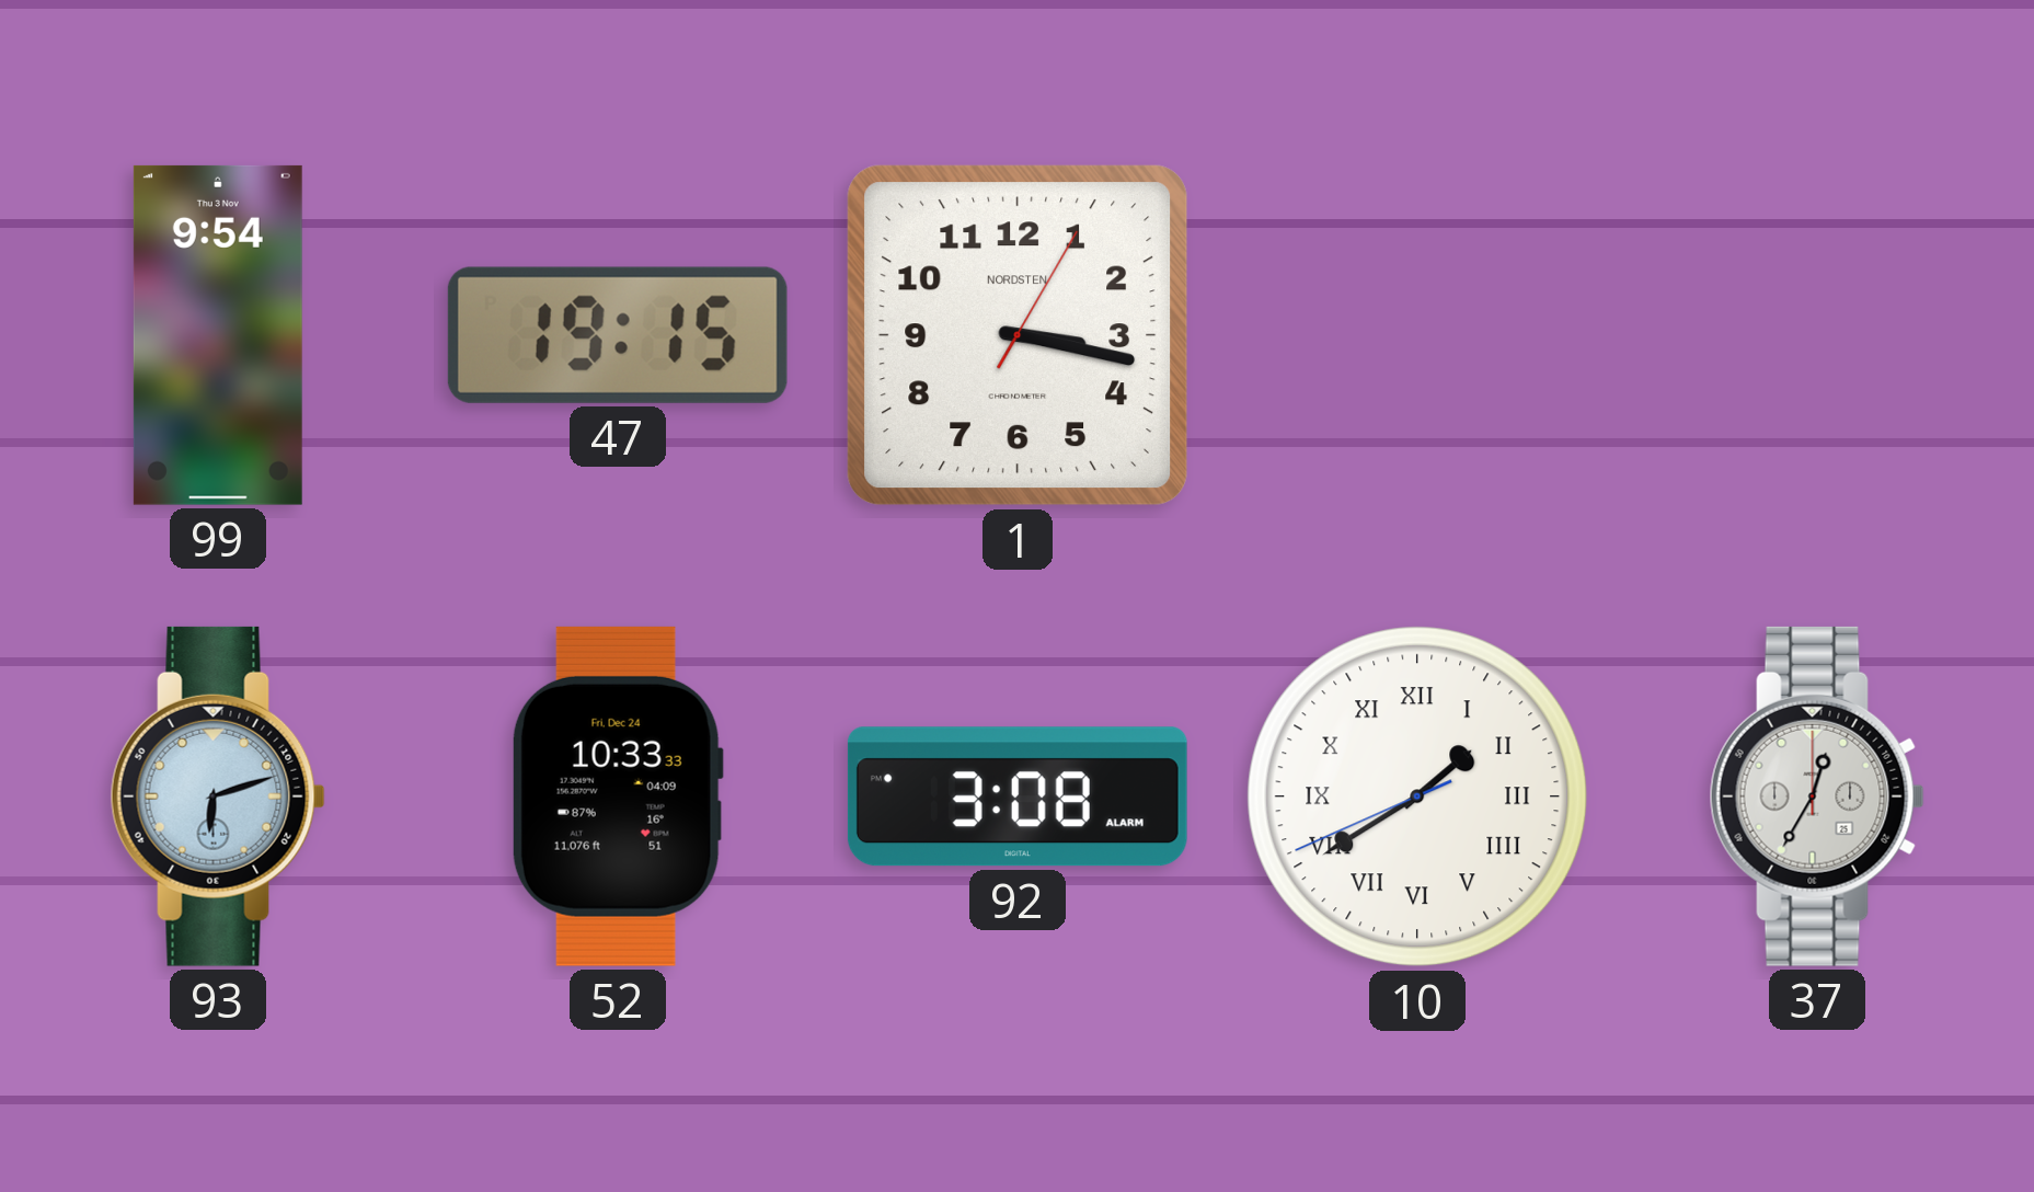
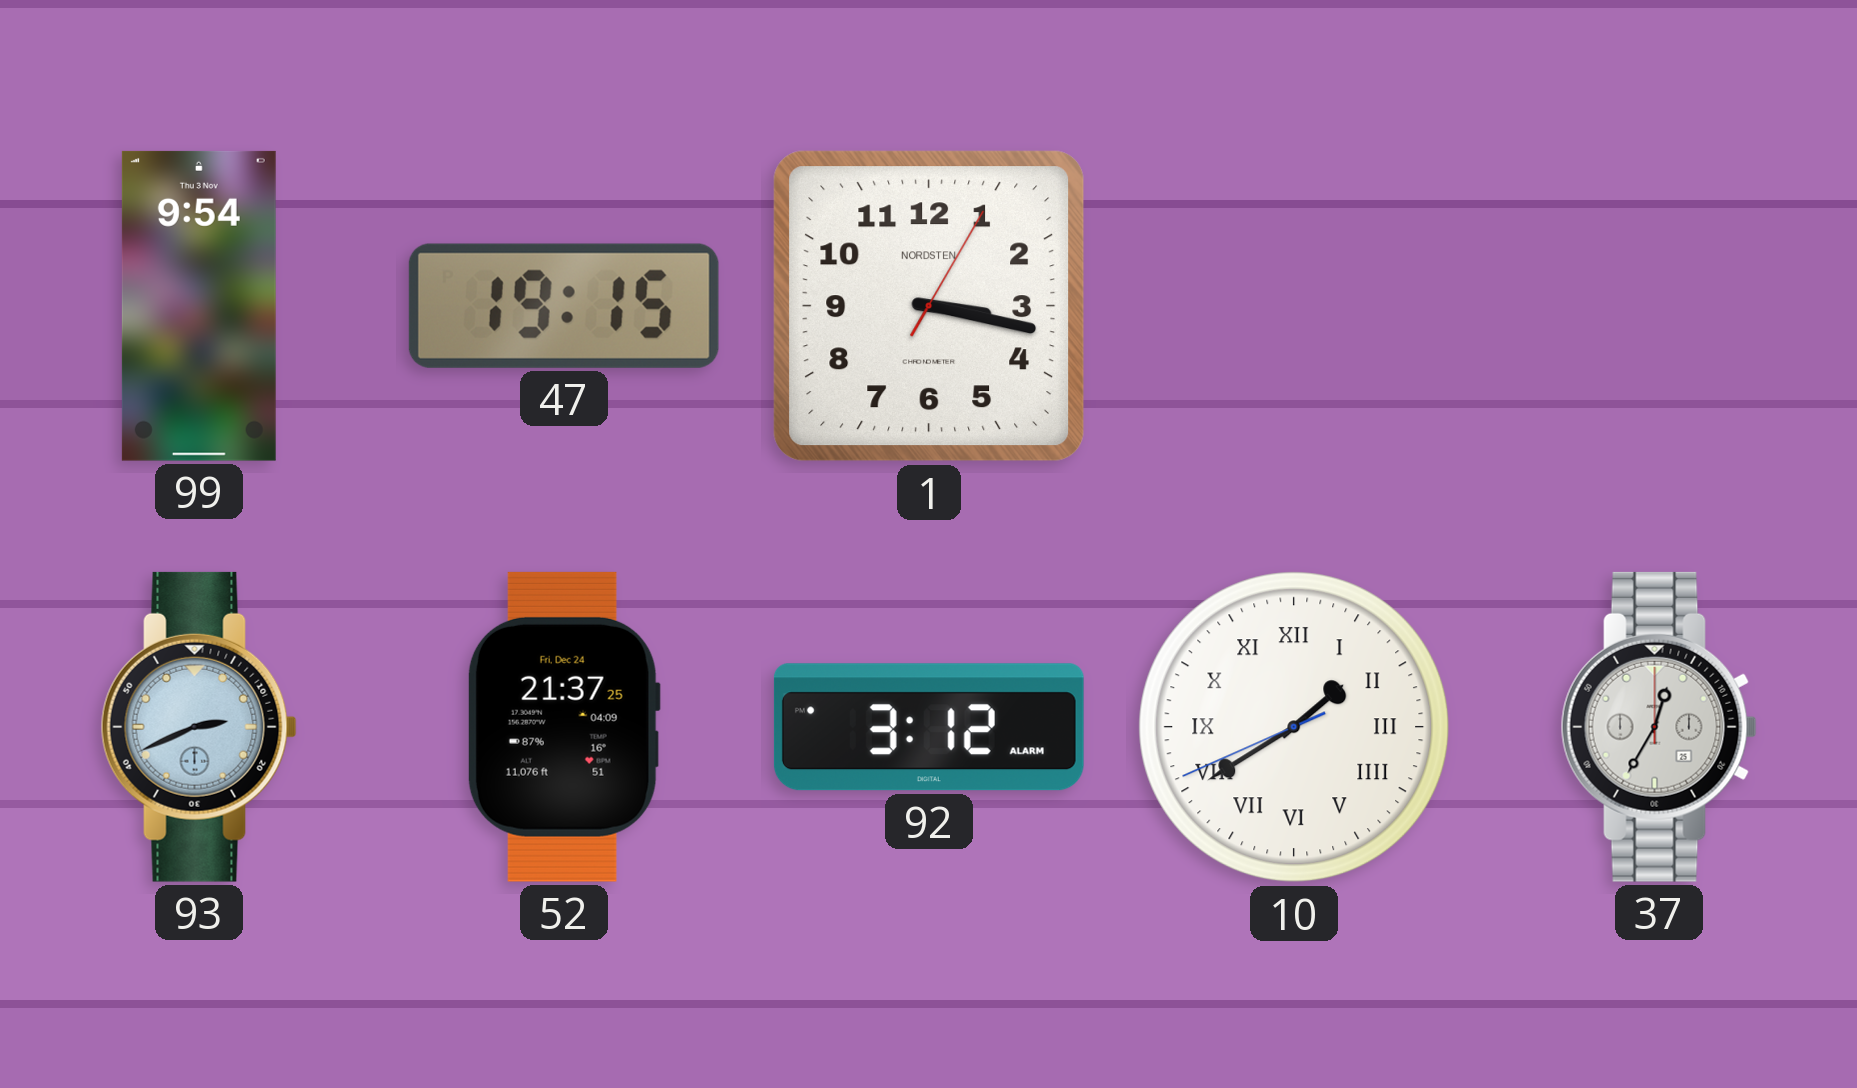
93: 6:12 -> 2:41 (199, 727)
52: 10:33 -> 21:37 (564, 727)
92: 3:08 -> 3:12 (929, 727)
